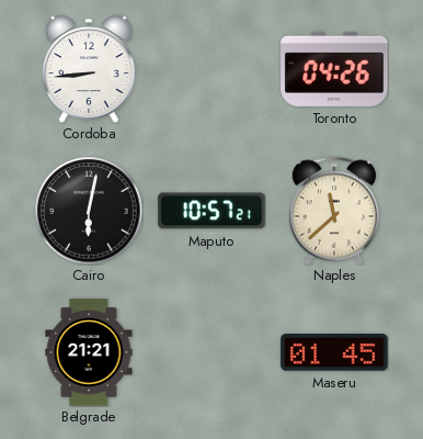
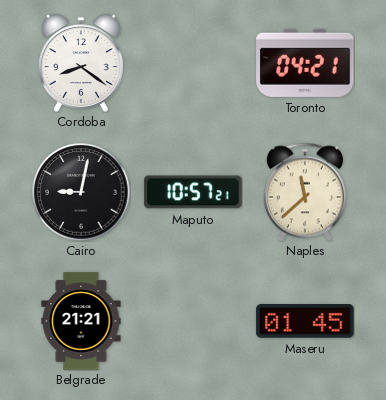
Cordoba: 8:44 -> 8:21 (81, 63)
Toronto: 04:26 -> 04:21 (305, 63)
Cairo: 6:02 -> 9:02 (81, 192)
